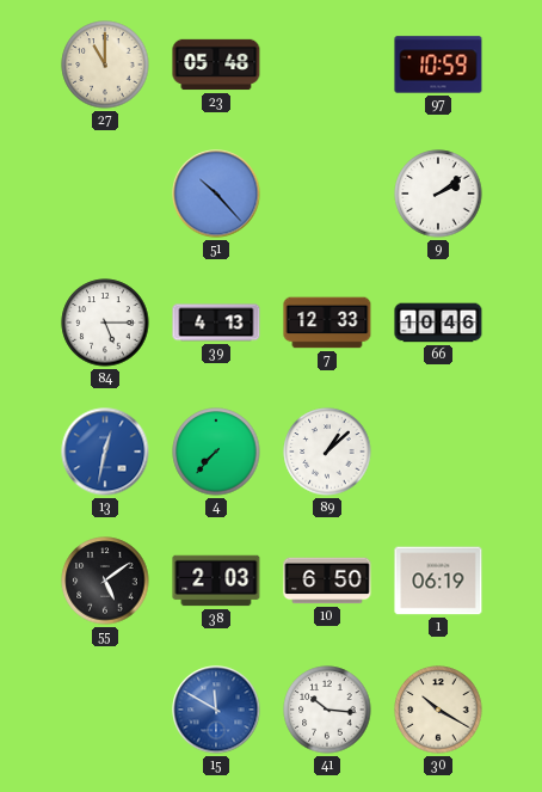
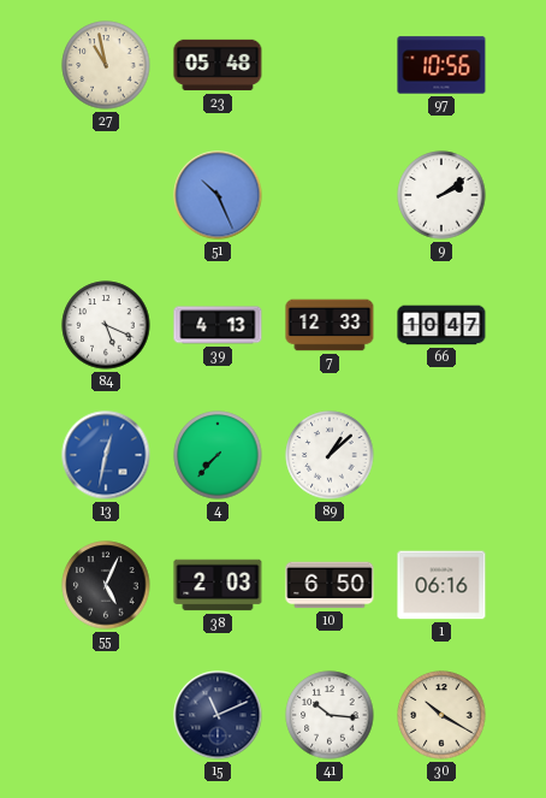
27: 11:00 -> 10:58 (106, 65)
97: 10:59 -> 10:56 (441, 65)
51: 10:23 -> 10:26 (218, 195)
84: 5:15 -> 5:19 (106, 325)
66: 10:46 -> 10:47 (441, 325)
55: 5:09 -> 5:04 (106, 585)
1: 06:19 -> 06:16 (441, 585)
15: 11:50 -> 11:11 (218, 715)
15 dial: blue -> navy (218, 715)
